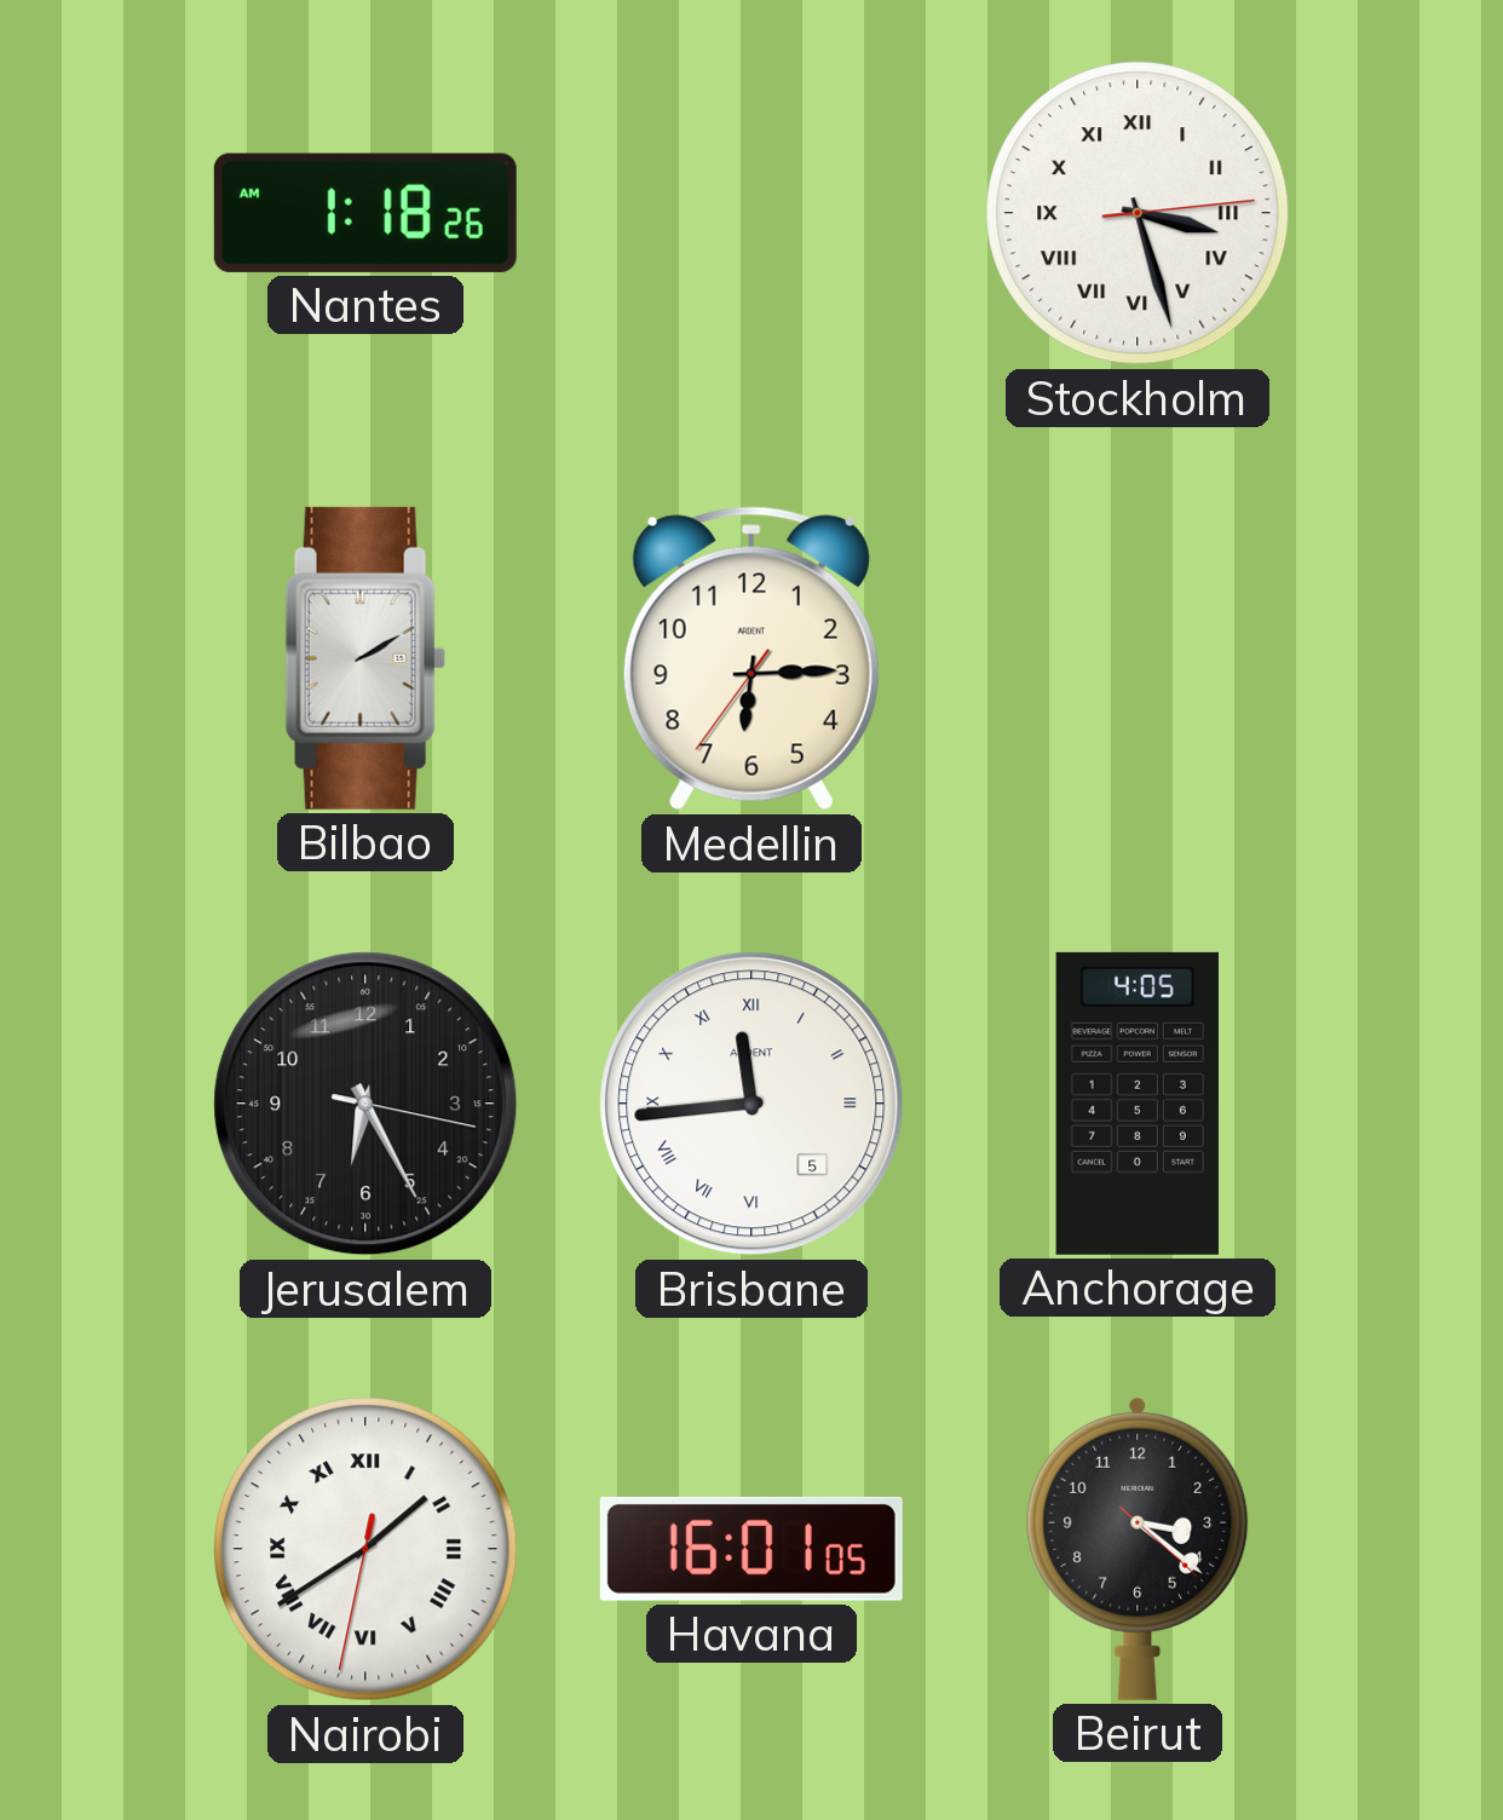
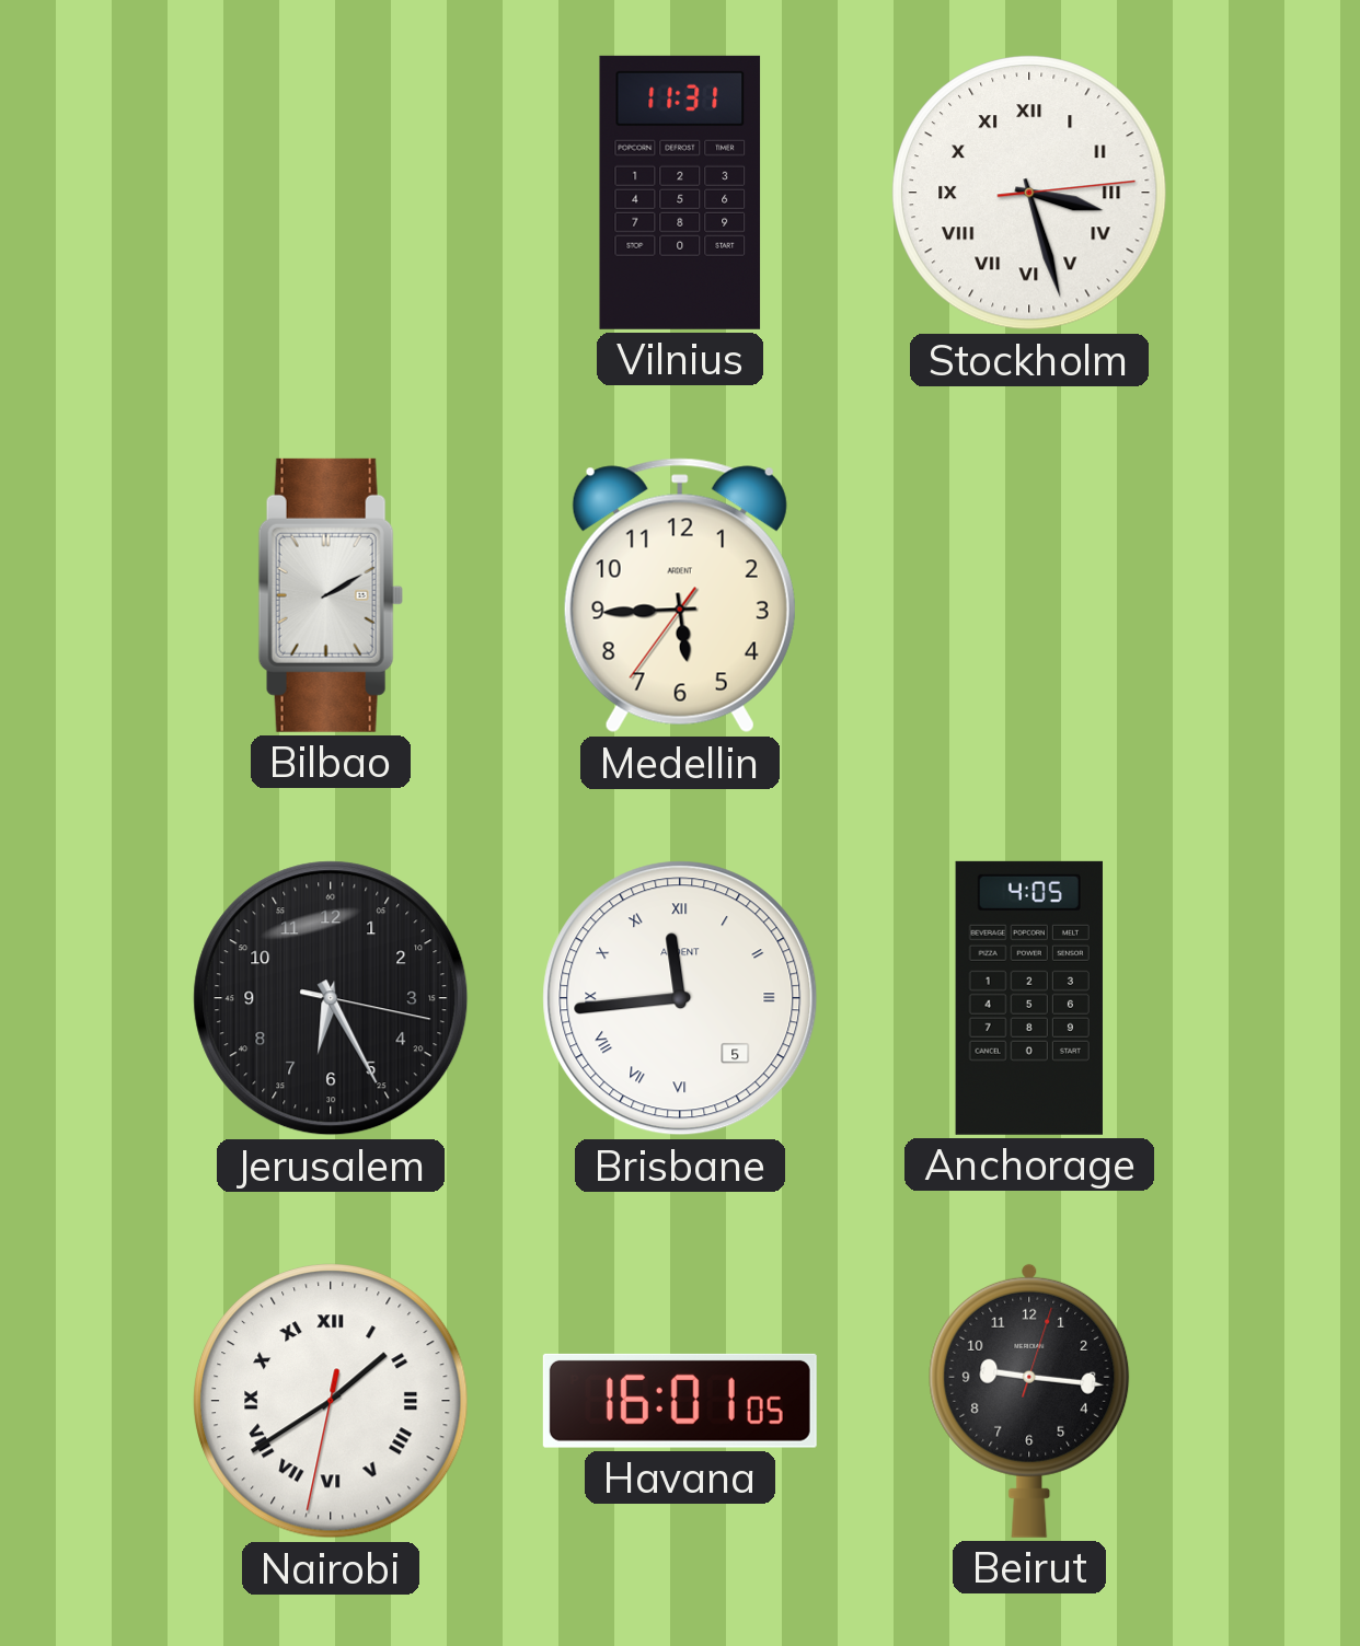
Nantes: 1:18 -> none (365, 213)
Vilnius: none -> 11:31 (680, 193)
Medellin: 6:14 -> 5:44 (680, 595)
Beirut: 3:21 -> 9:16 (1029, 1400)
